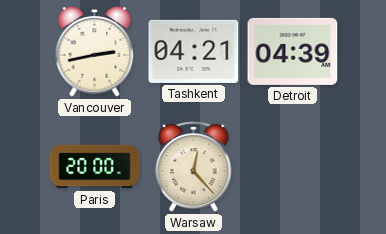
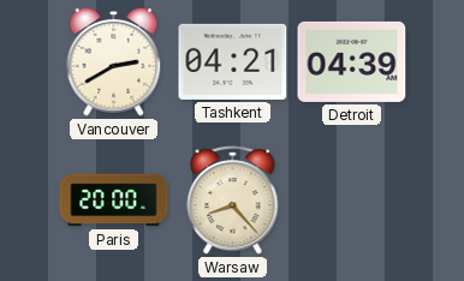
Vancouver: 2:43 -> 2:40 (114, 62)
Warsaw: 12:23 -> 8:23 (233, 201)
